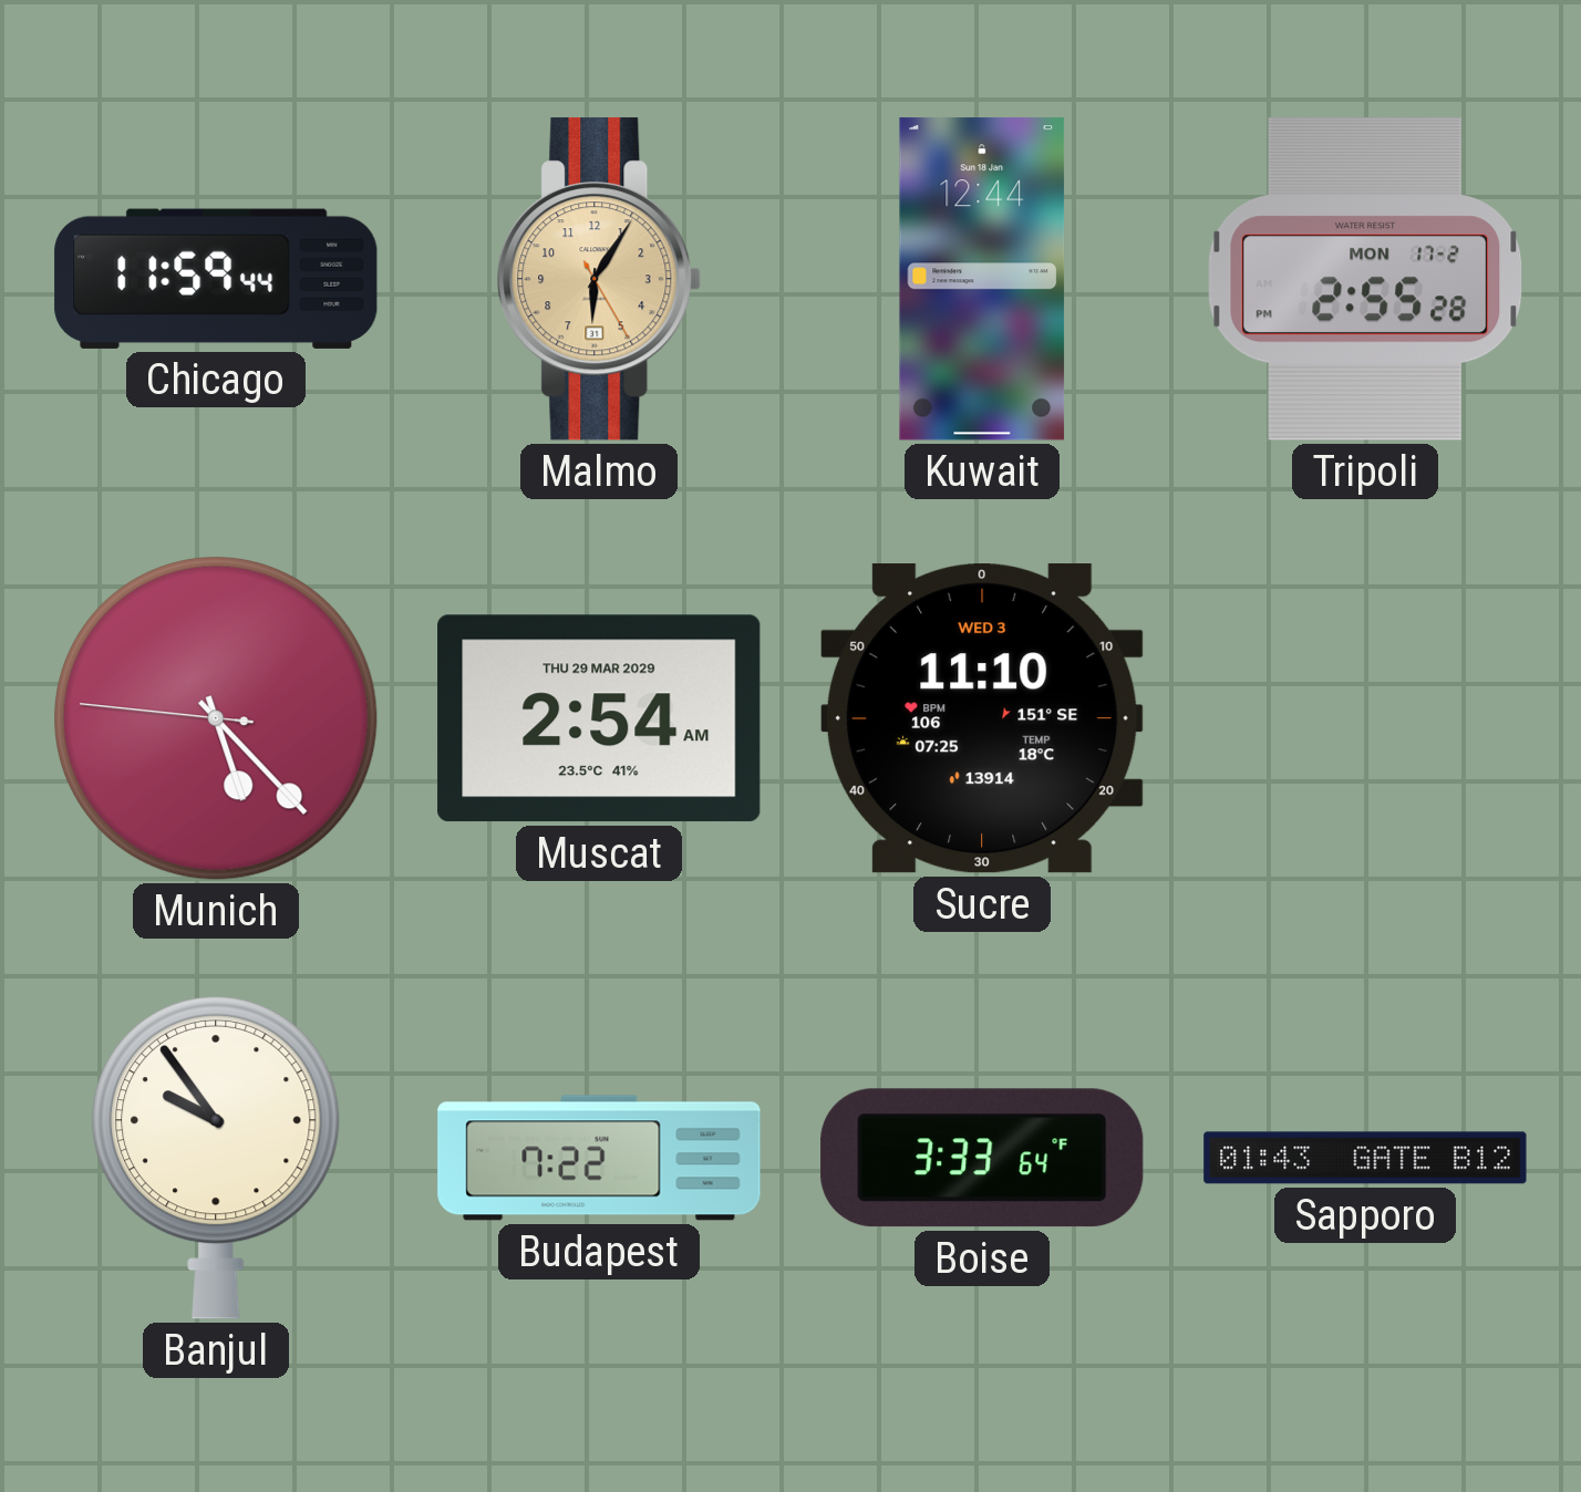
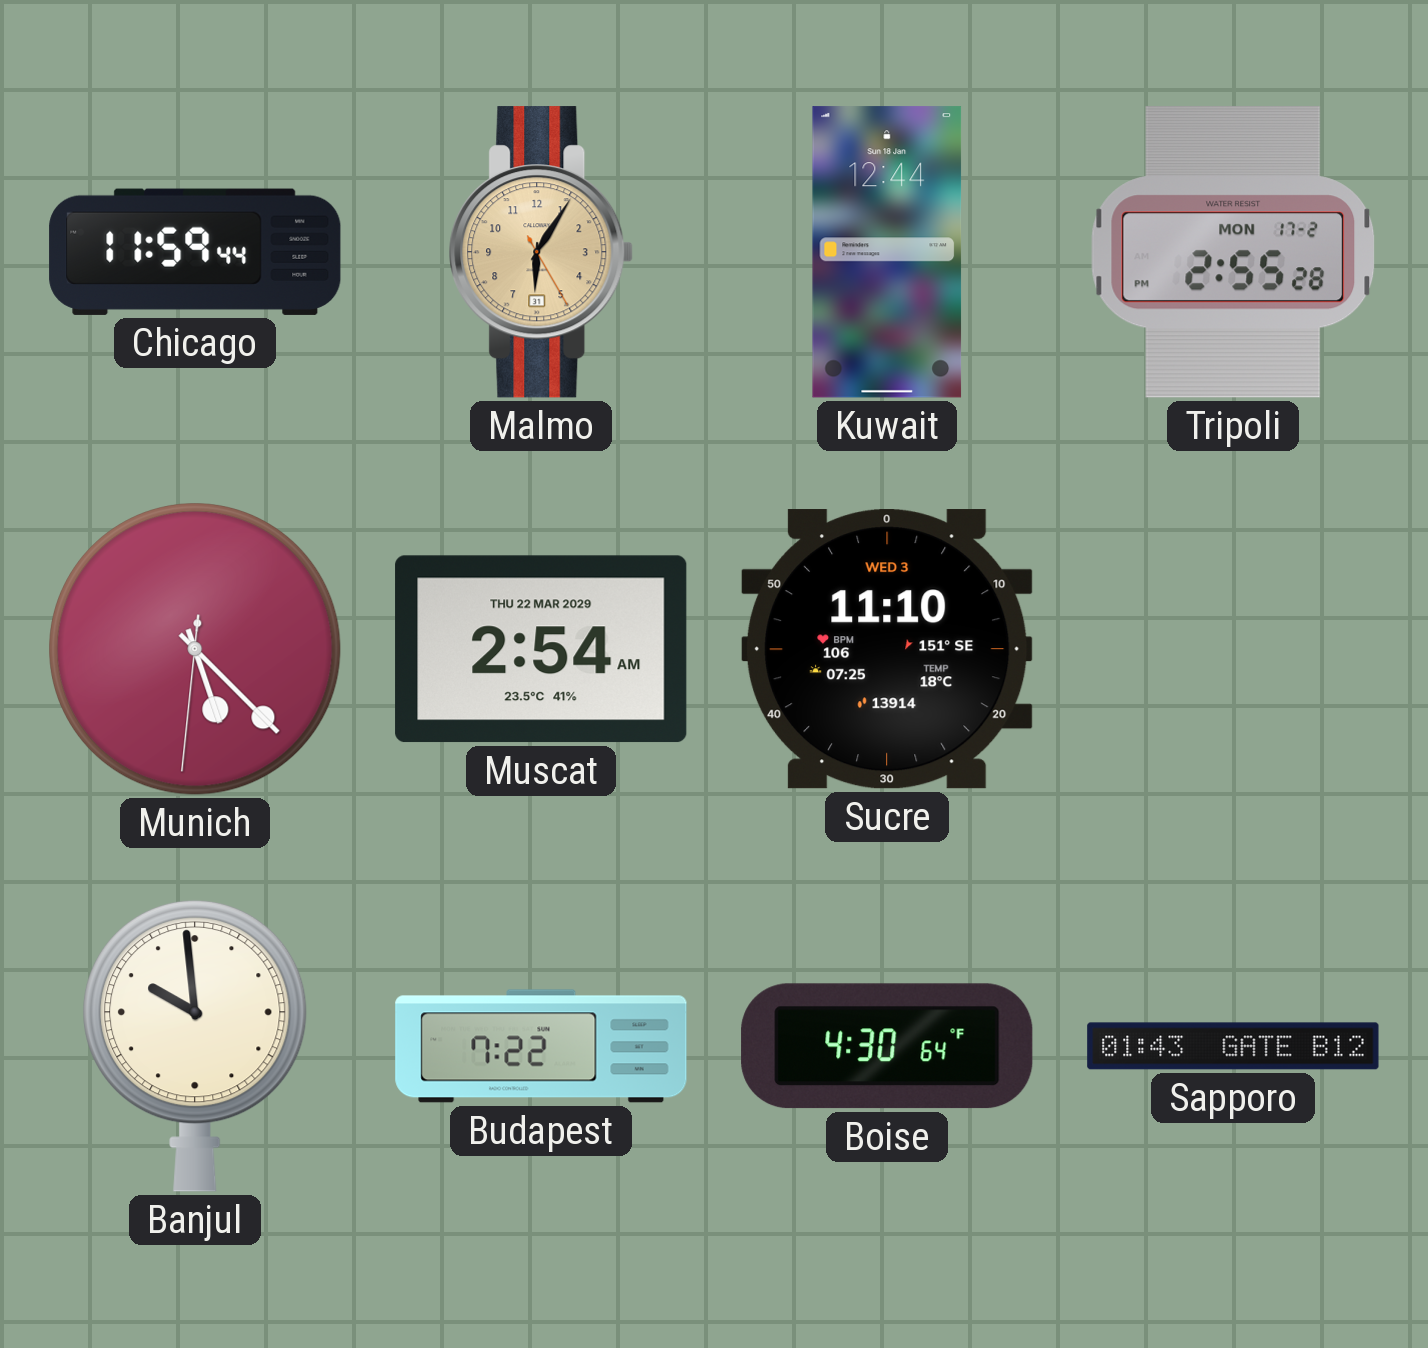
Munich: 5:22:46 -> 5:22:31 (196, 650)
Muscat date: THU 29 MAR 2029 -> THU 22 MAR 2029 (541, 649)
Banjul: 9:54 -> 9:59 (195, 1046)
Boise: 3:33 -> 4:30 (887, 1046)
